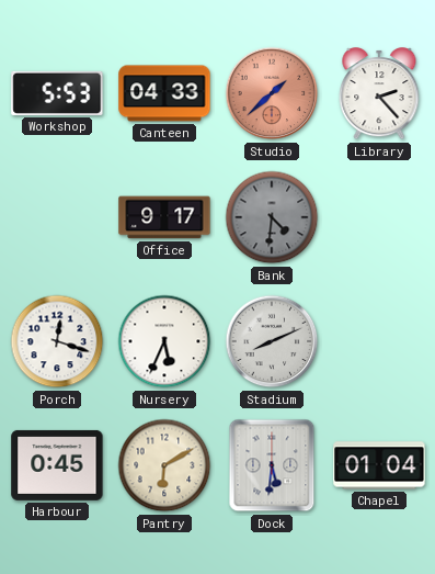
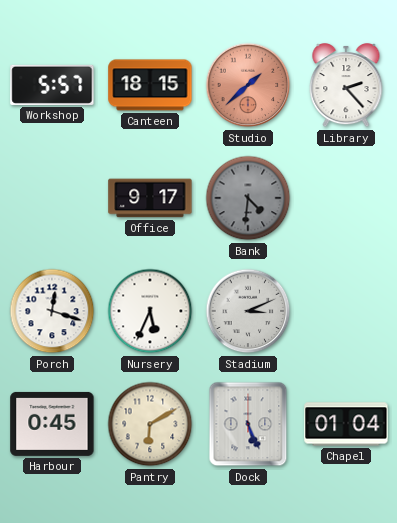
Workshop: 5:53 -> 5:57 (52, 85)
Canteen: 04:33 -> 18:15 (150, 85)
Stadium: 8:11 -> 3:11 (248, 311)
Dock: 5:31 -> 5:26 (248, 424)
